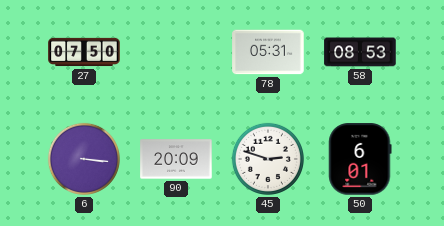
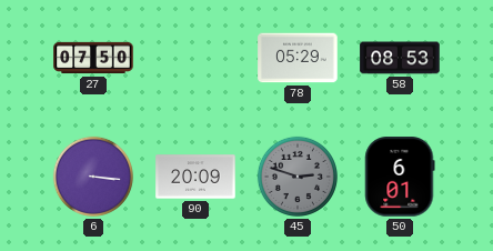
78: 05:31 -> 05:29 (298, 58)
45 dial: white -> grey (298, 177)
